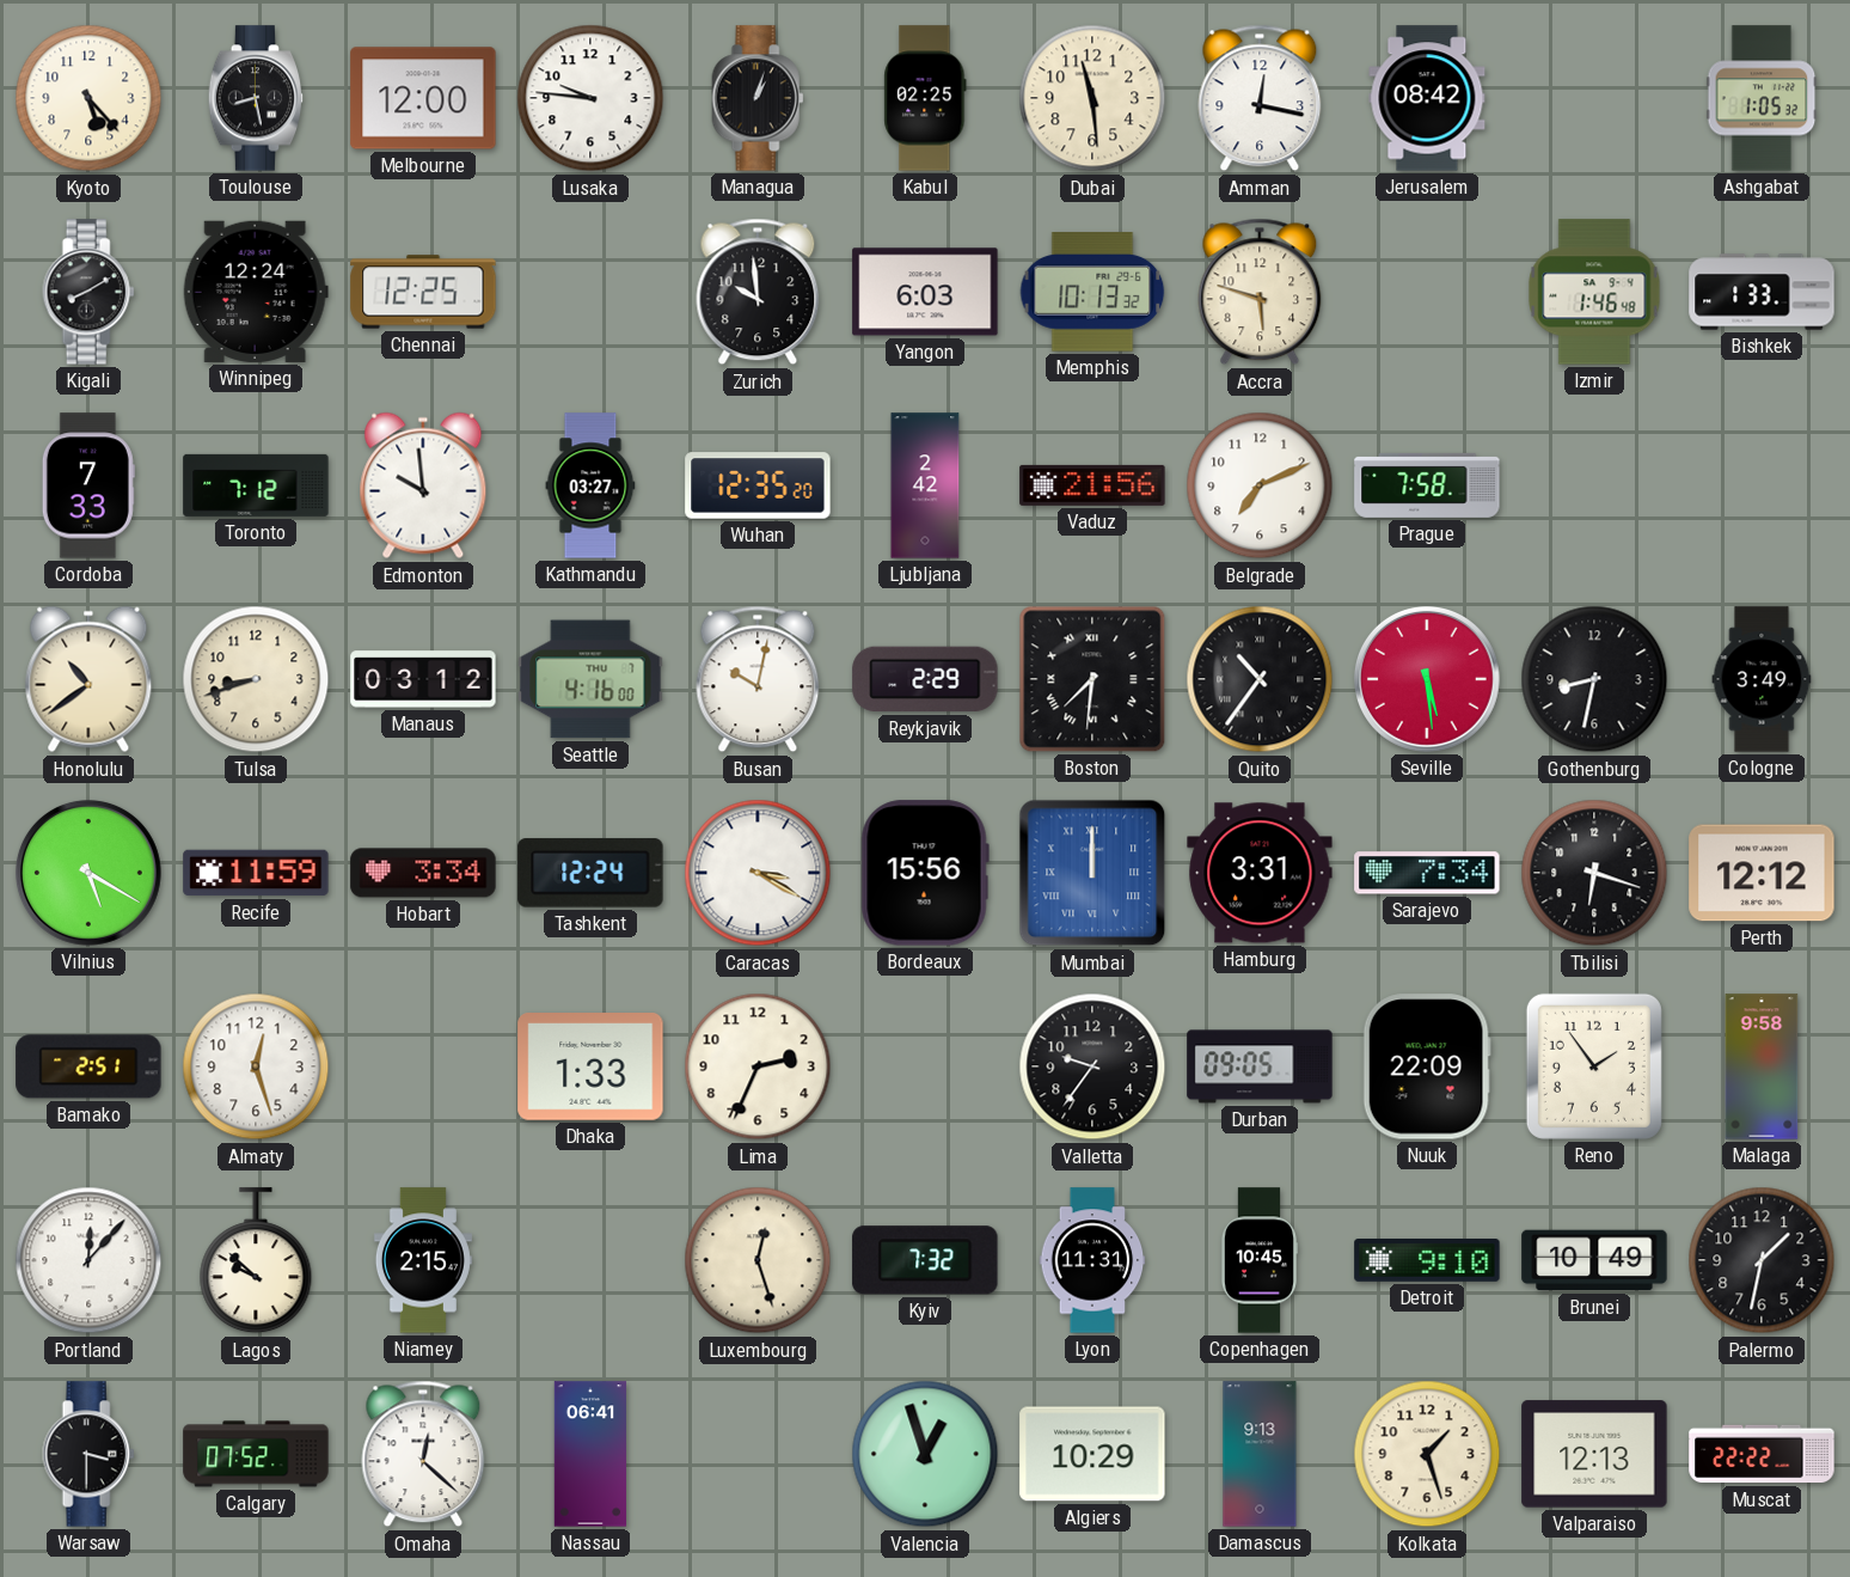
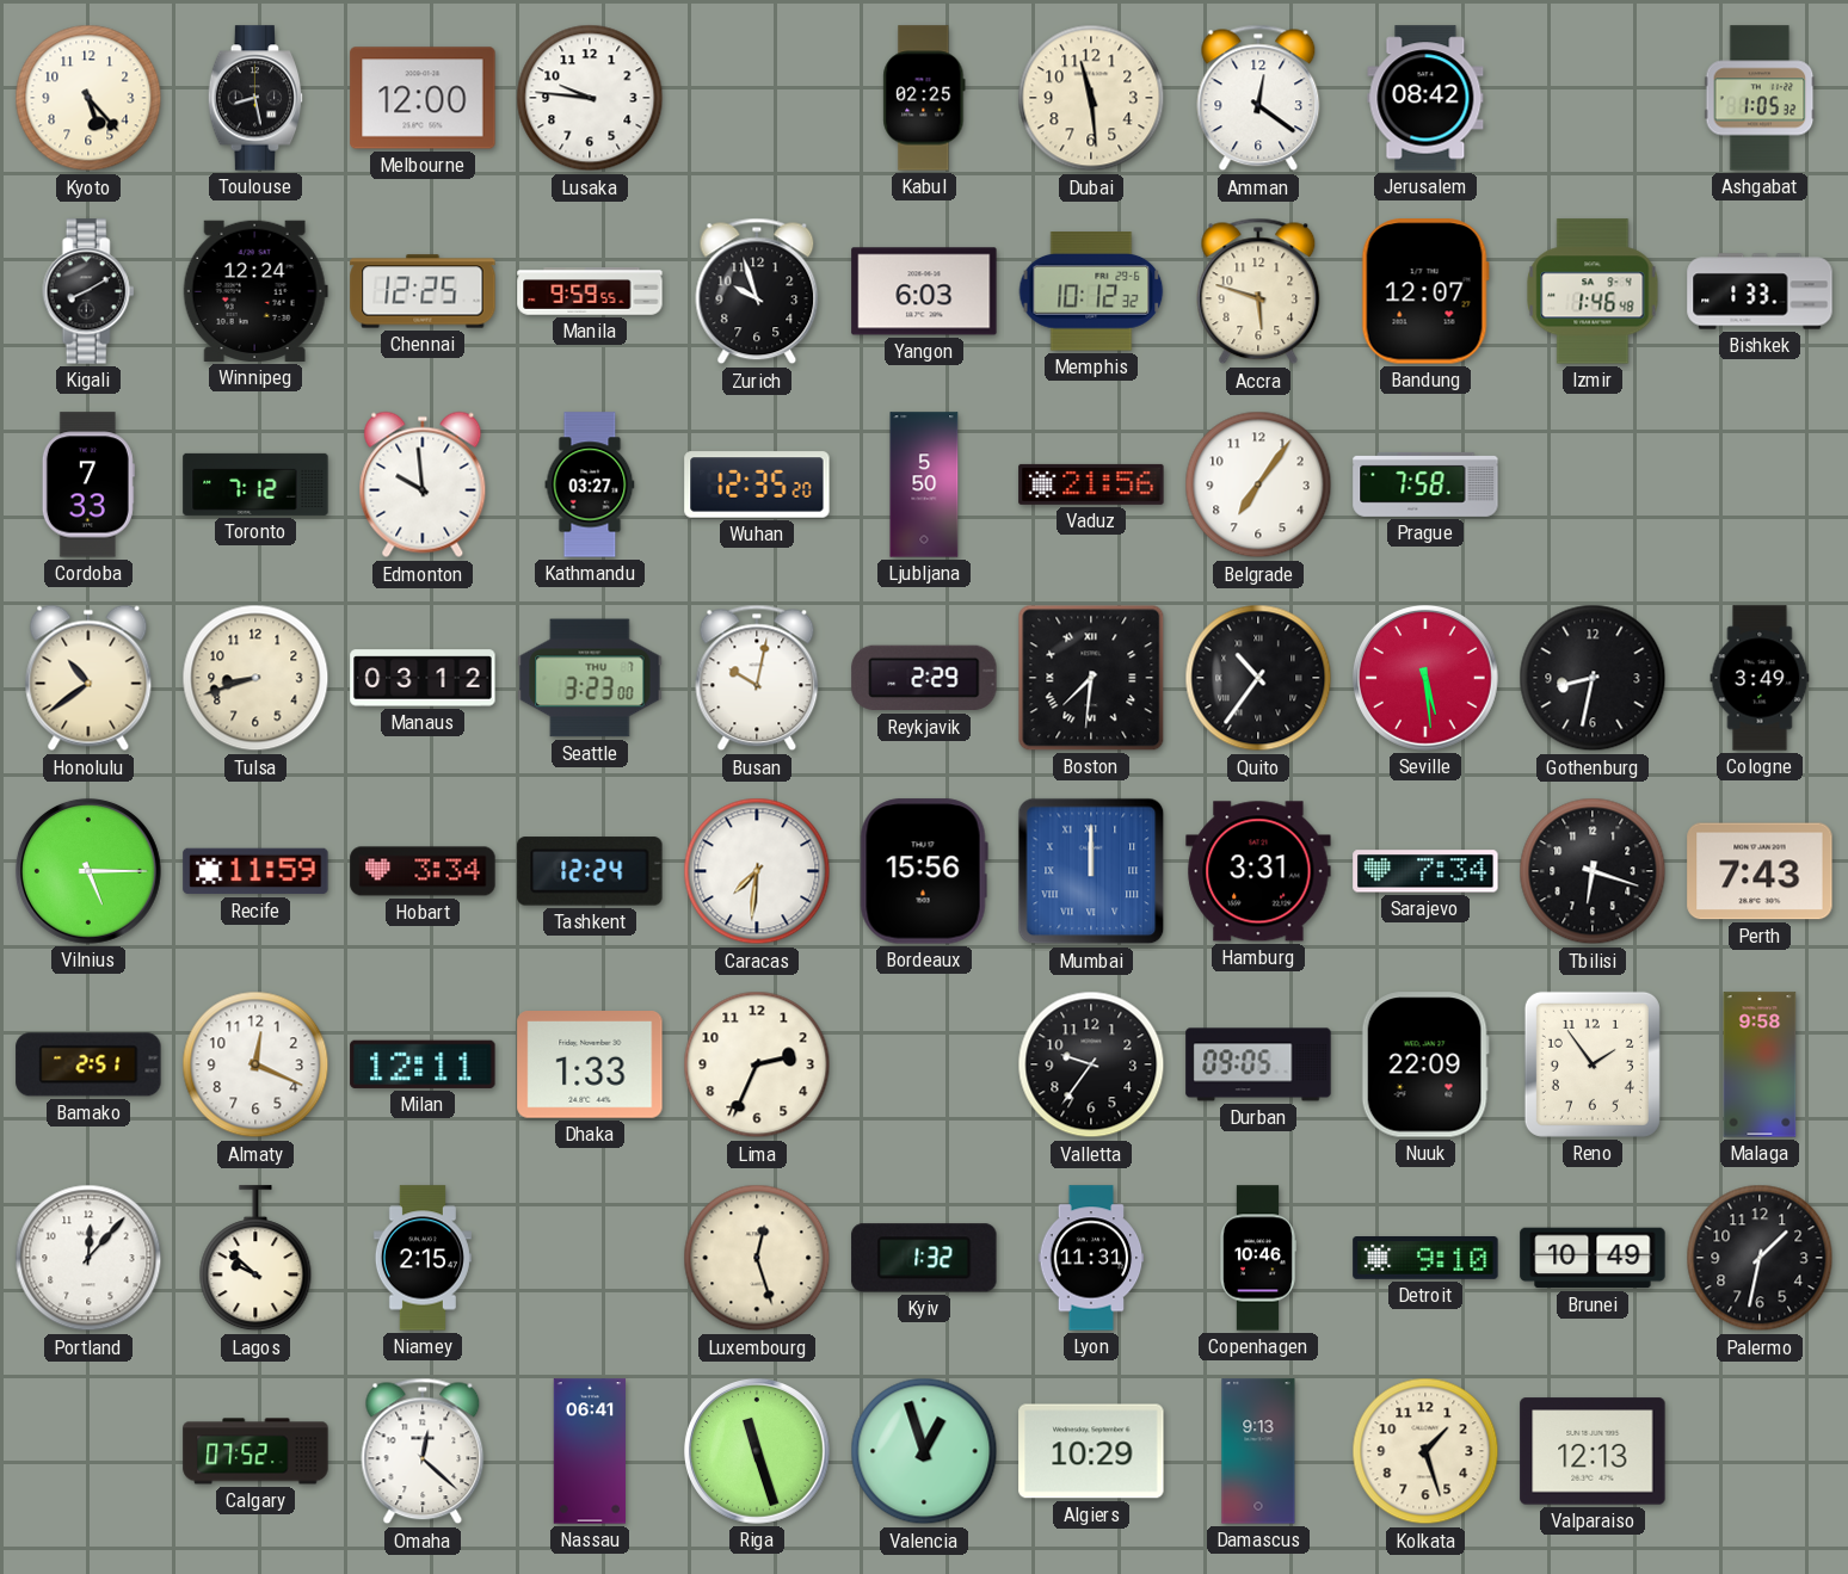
Managua: 1:03 -> none (758, 98)
Amman: 12:17 -> 12:21 (1258, 98)
Manila: none -> 9:59 (590, 291)
Zurich: 9:59 -> 9:57 (757, 291)
Memphis: 10:13 -> 10:12 (1091, 291)
Bandung: none -> 12:07 (1425, 291)
Ljubljana: 2:42 -> 5:50 (924, 484)
Belgrade: 7:11 -> 7:06 (1258, 484)
Seattle: 4:16 -> 3:23 (590, 678)
Vilnius: 5:20 -> 5:15 (88, 871)
Caracas: 3:20 -> 7:31 (757, 871)
Perth: 12:12 -> 7:43 (1760, 871)
Almaty: 12:27 -> 12:19 (255, 1064)
Milan: none -> 12:11 (423, 1064)
Kyiv: 7:32 -> 1:32 (924, 1258)
Copenhagen: 10:45 -> 10:46 (1257, 1258)
Warsaw: 3:30 -> none (88, 1454)
Riga: none -> 11:27 (757, 1451)
Muscat: 22:22 -> none (1762, 1454)
